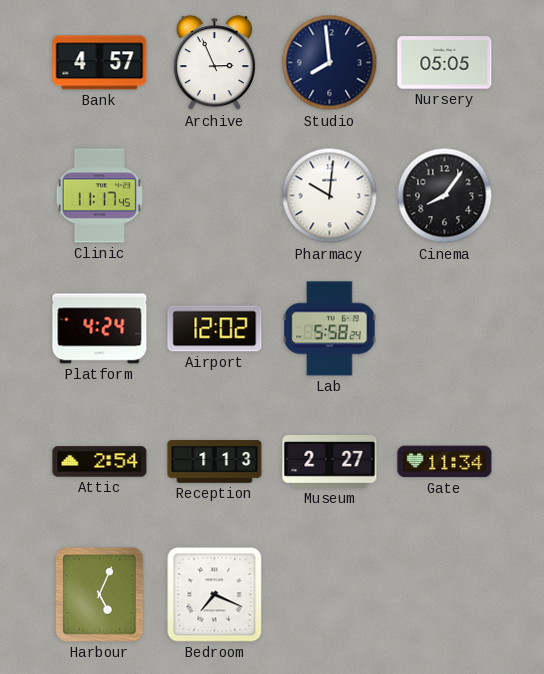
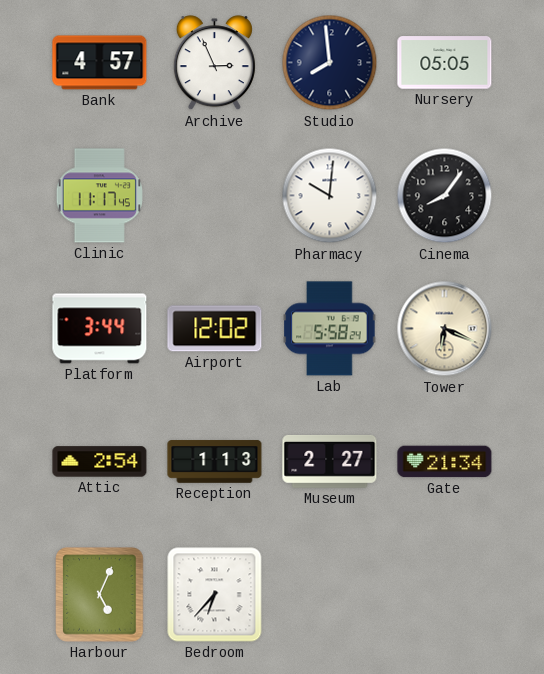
Platform: 4:24 -> 3:44 (100, 329)
Tower: none -> 6:19 (445, 329)
Gate: 11:34 -> 21:34 (445, 462)
Bedroom: 7:19 -> 6:37 (215, 595)
